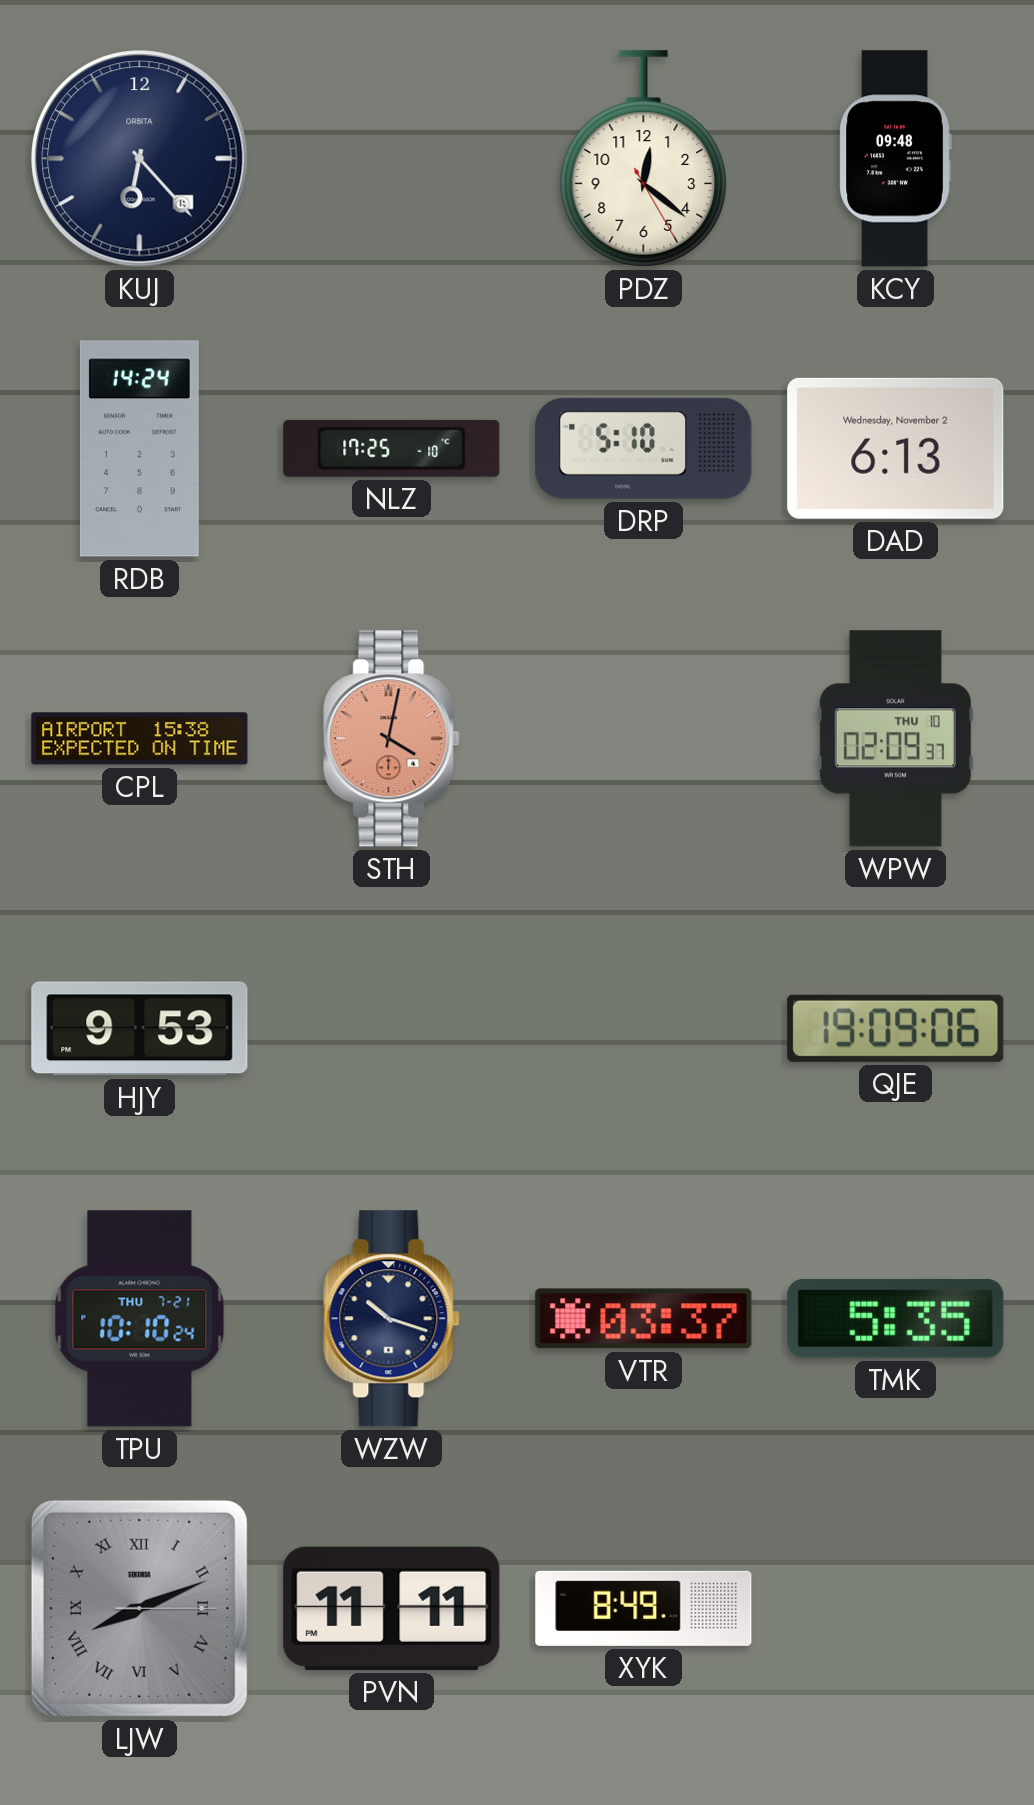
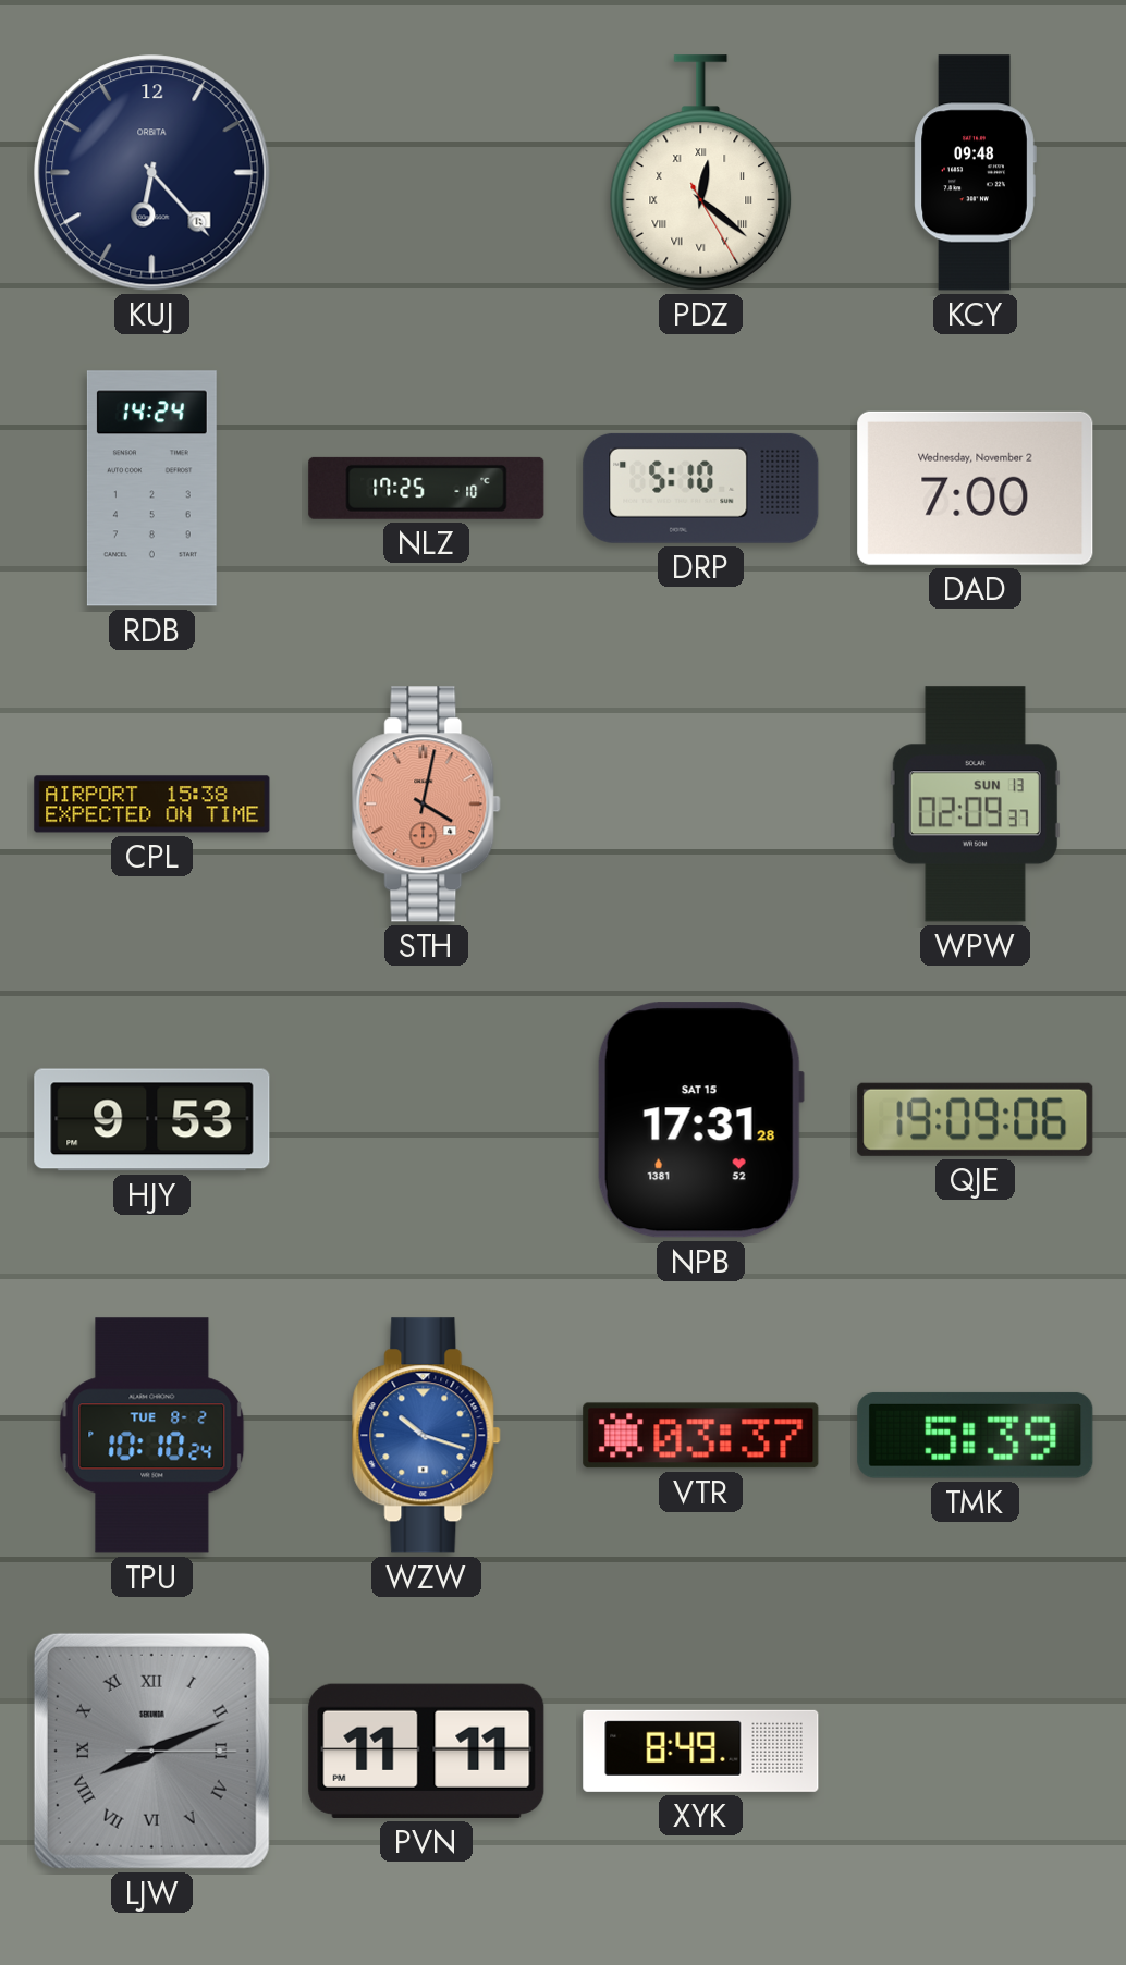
PDZ numerals: Arabic -> Roman (701, 173)
DAD: 6:13 -> 7:00 (976, 488)
WPW date: THU 10 -> SUN 13 (975, 805)
NPB: none -> 17:31 (700, 1120)
TPU date: THU 7-21 -> TUE 8-2 (152, 1436)
WZW dial: navy -> blue (427, 1436)
TMK: 5:35 -> 5:39 (976, 1435)
